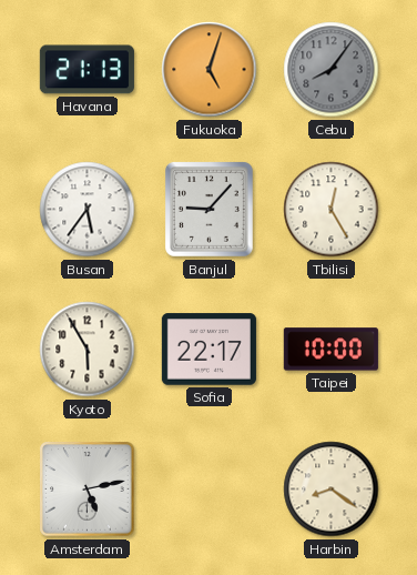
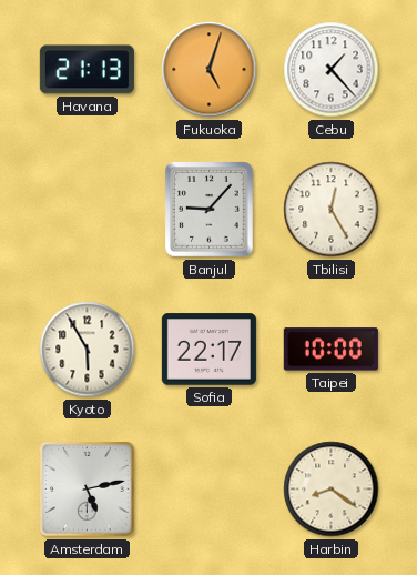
Cebu: 8:06 -> 1:23 (332, 70)
Cebu dial: grey -> white (332, 70)
Busan: 5:36 -> none (88, 210)
